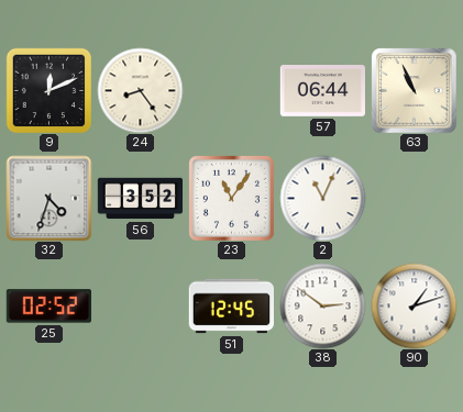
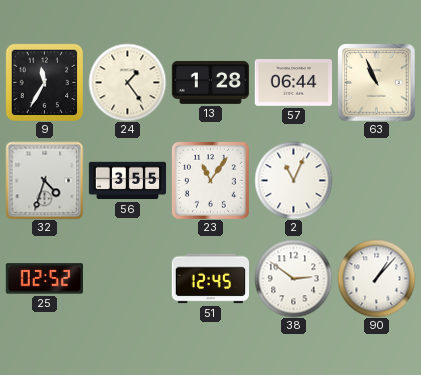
9: 12:11 -> 11:35 (44, 82)
24: 8:24 -> 1:24 (127, 82)
13: none -> 1:28 (210, 82)
56: 3:52 -> 3:55 (127, 181)
90: 1:12 -> 1:07 (376, 278)
